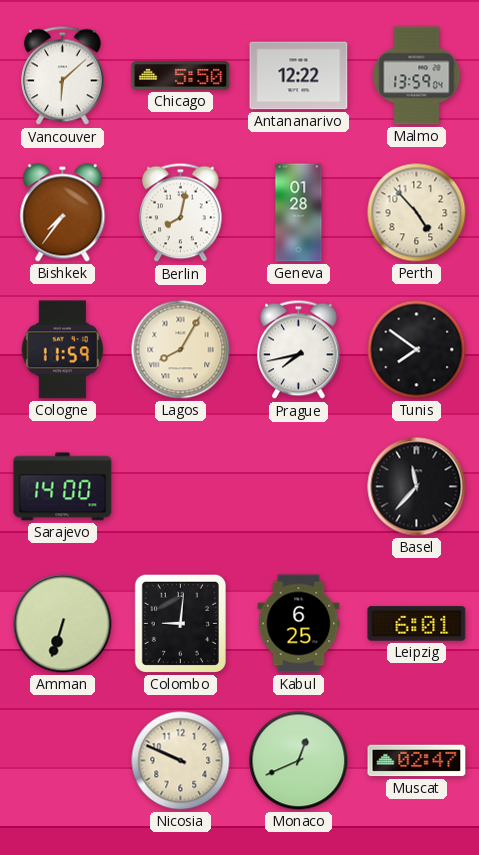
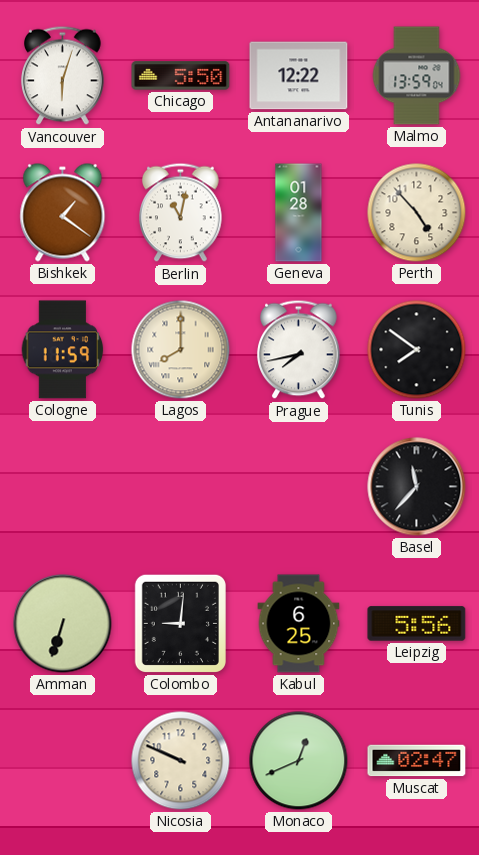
Vancouver: 6:08 -> 6:03 (63, 76)
Bishkek: 7:36 -> 1:21 (63, 213)
Berlin: 8:02 -> 11:02 (181, 213)
Lagos: 8:05 -> 8:00 (181, 350)
Sarajevo: 14:00 -> none (63, 487)
Leipzig: 6:01 -> 5:56 (417, 624)
